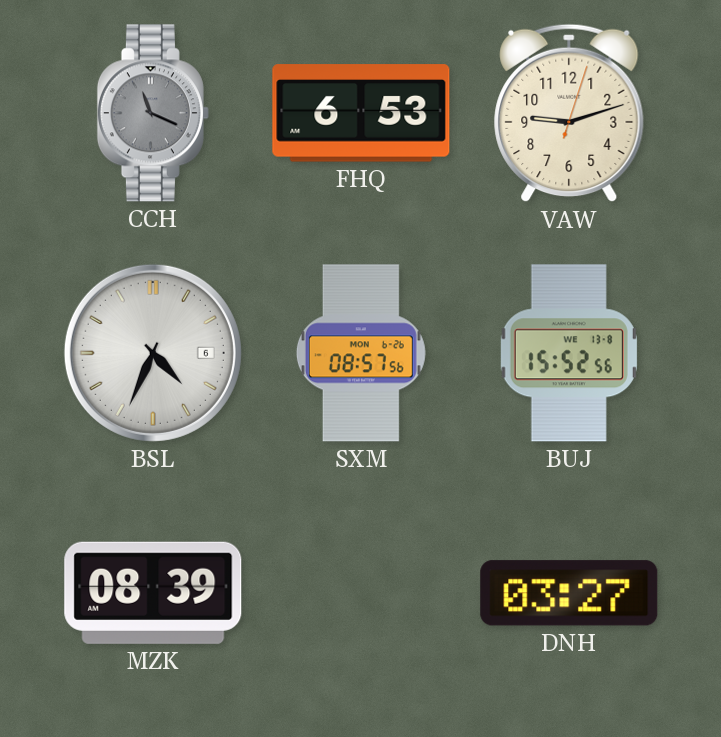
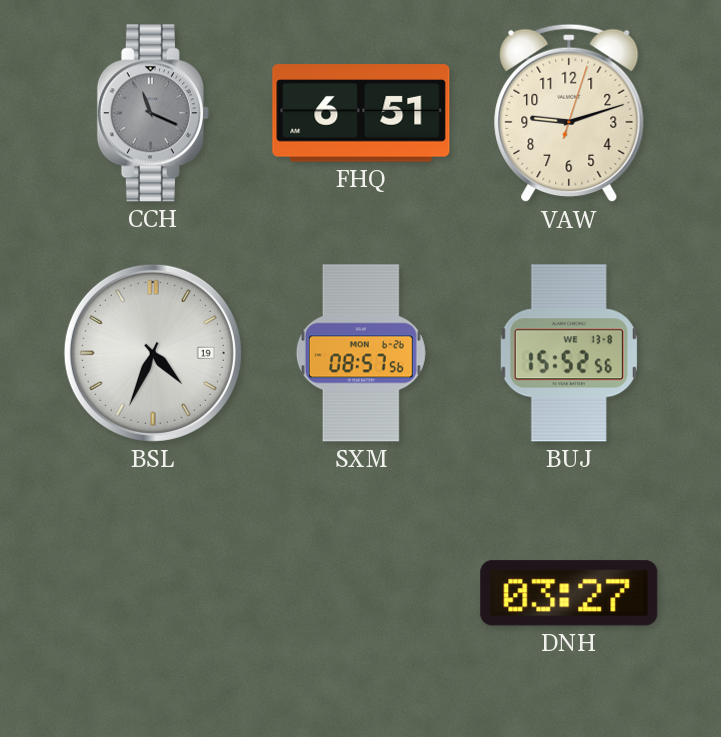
FHQ: 6:53 -> 6:51 (361, 113)
BSL date: 6 -> 19 (153, 353)
MZK: 08:39 -> none (153, 593)
